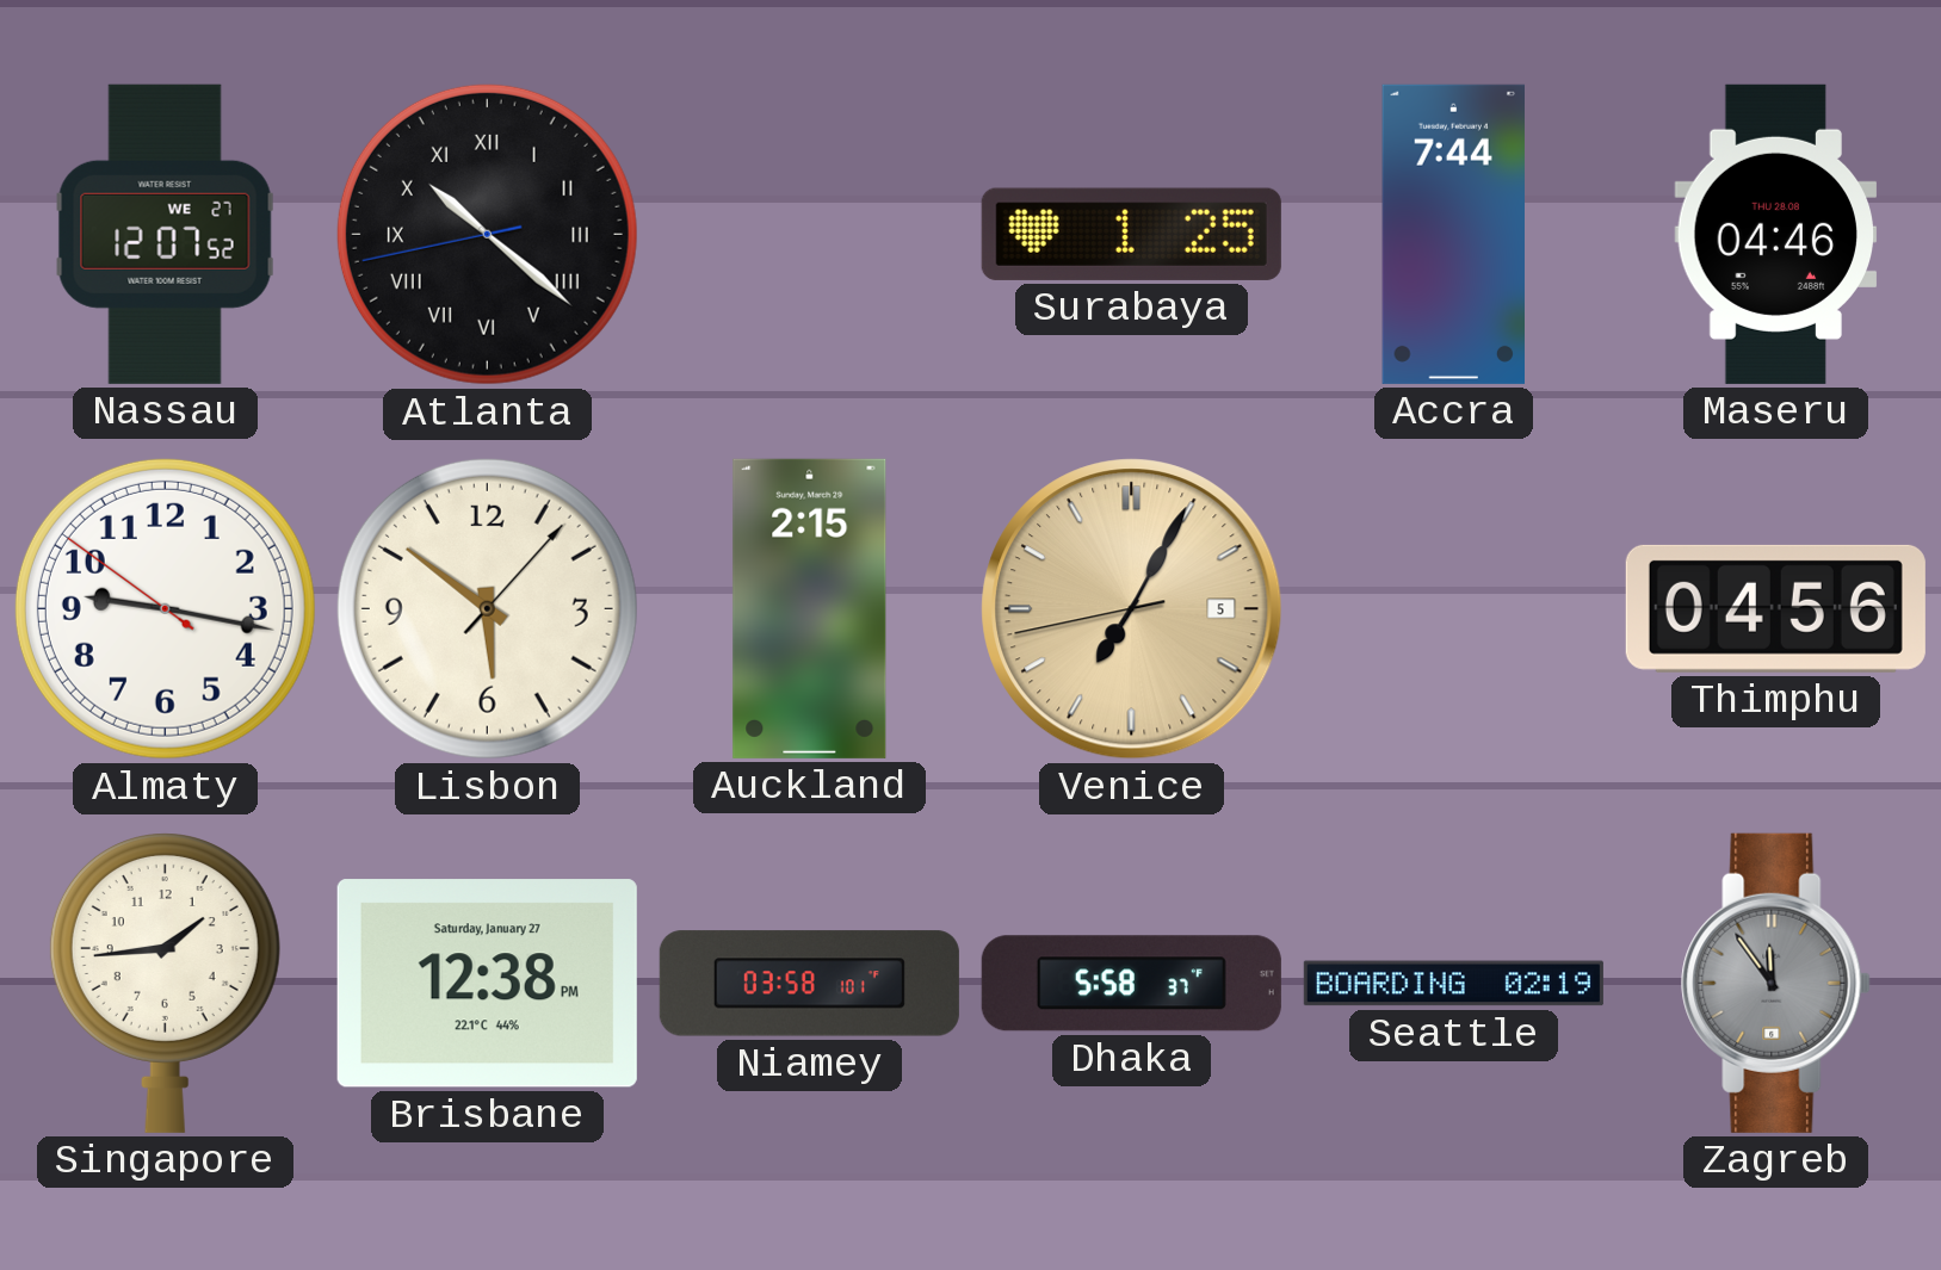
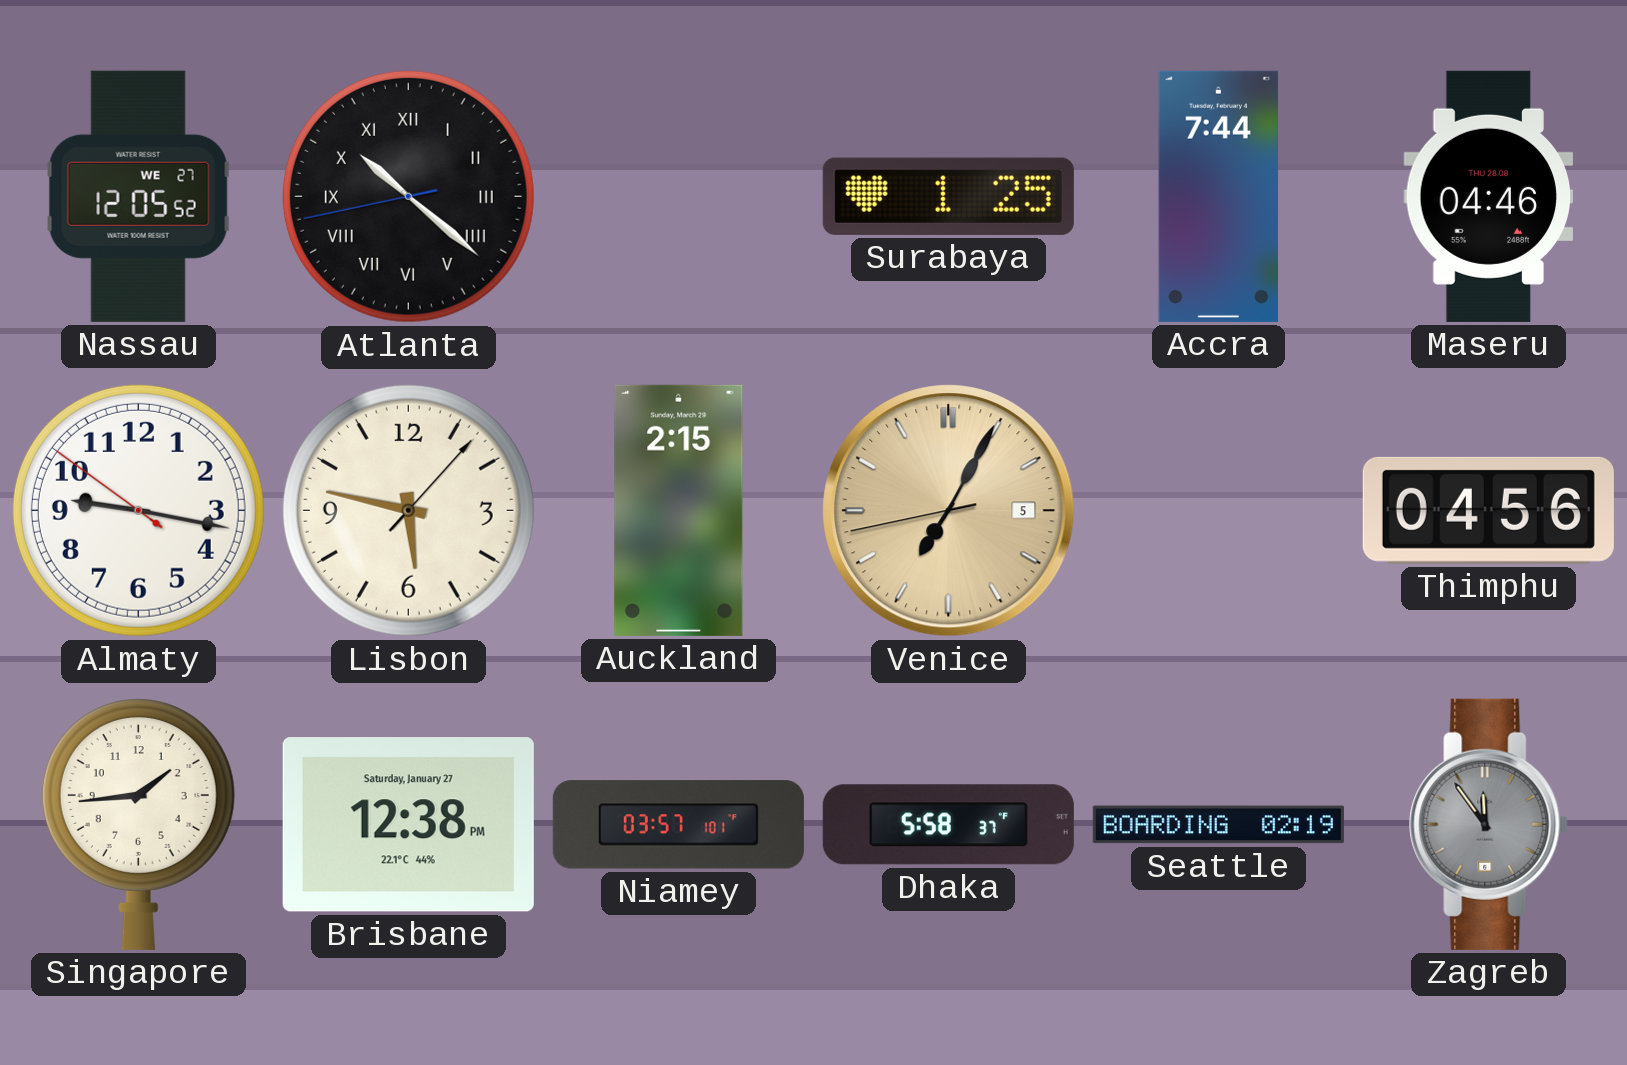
Nassau: 12:07 -> 12:05 (138, 196)
Lisbon: 5:51 -> 5:47 (408, 510)
Niamey: 03:58 -> 03:57 (678, 825)
